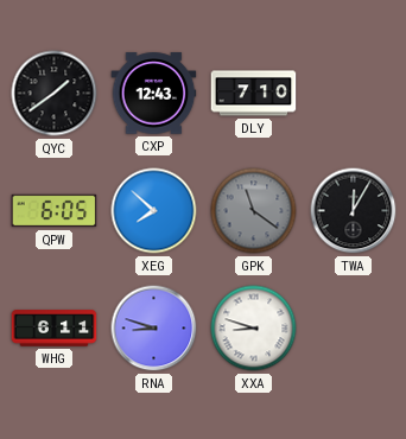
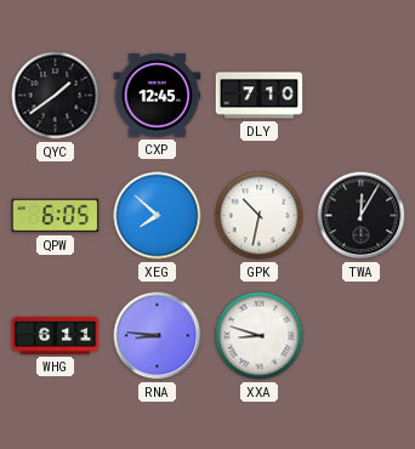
CXP: 12:43 -> 12:45 (158, 96)
GPK: 11:21 -> 10:32 (260, 216)
GPK dial: grey -> white (260, 216)
RNA: 8:48 -> 8:46 (158, 336)
